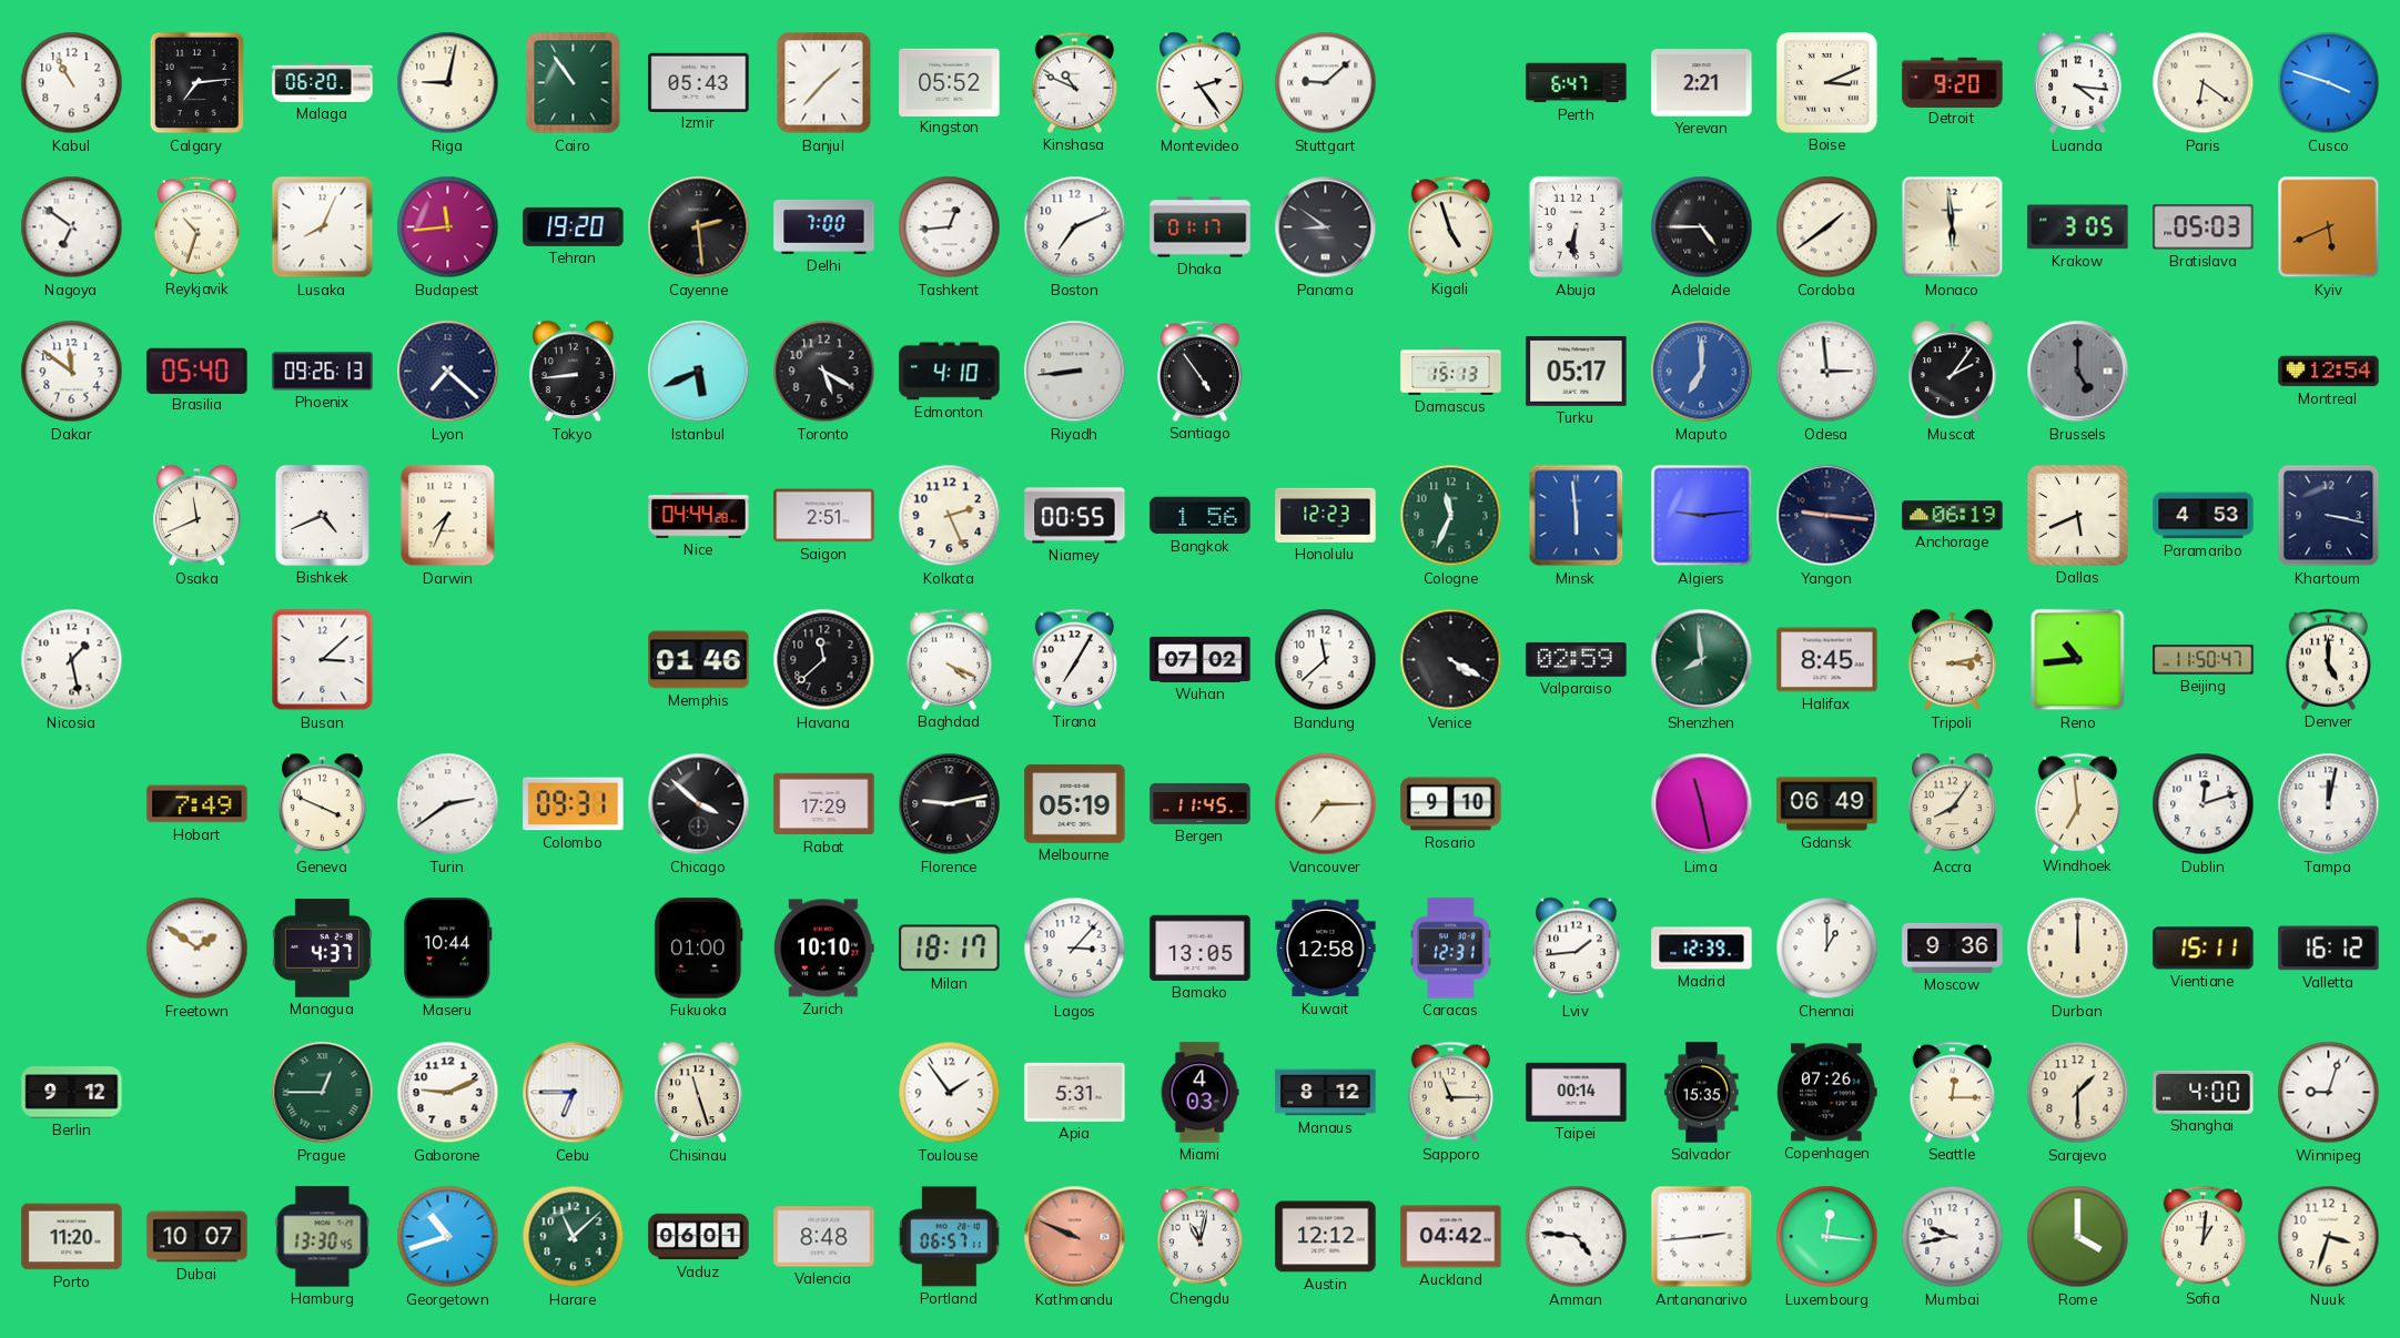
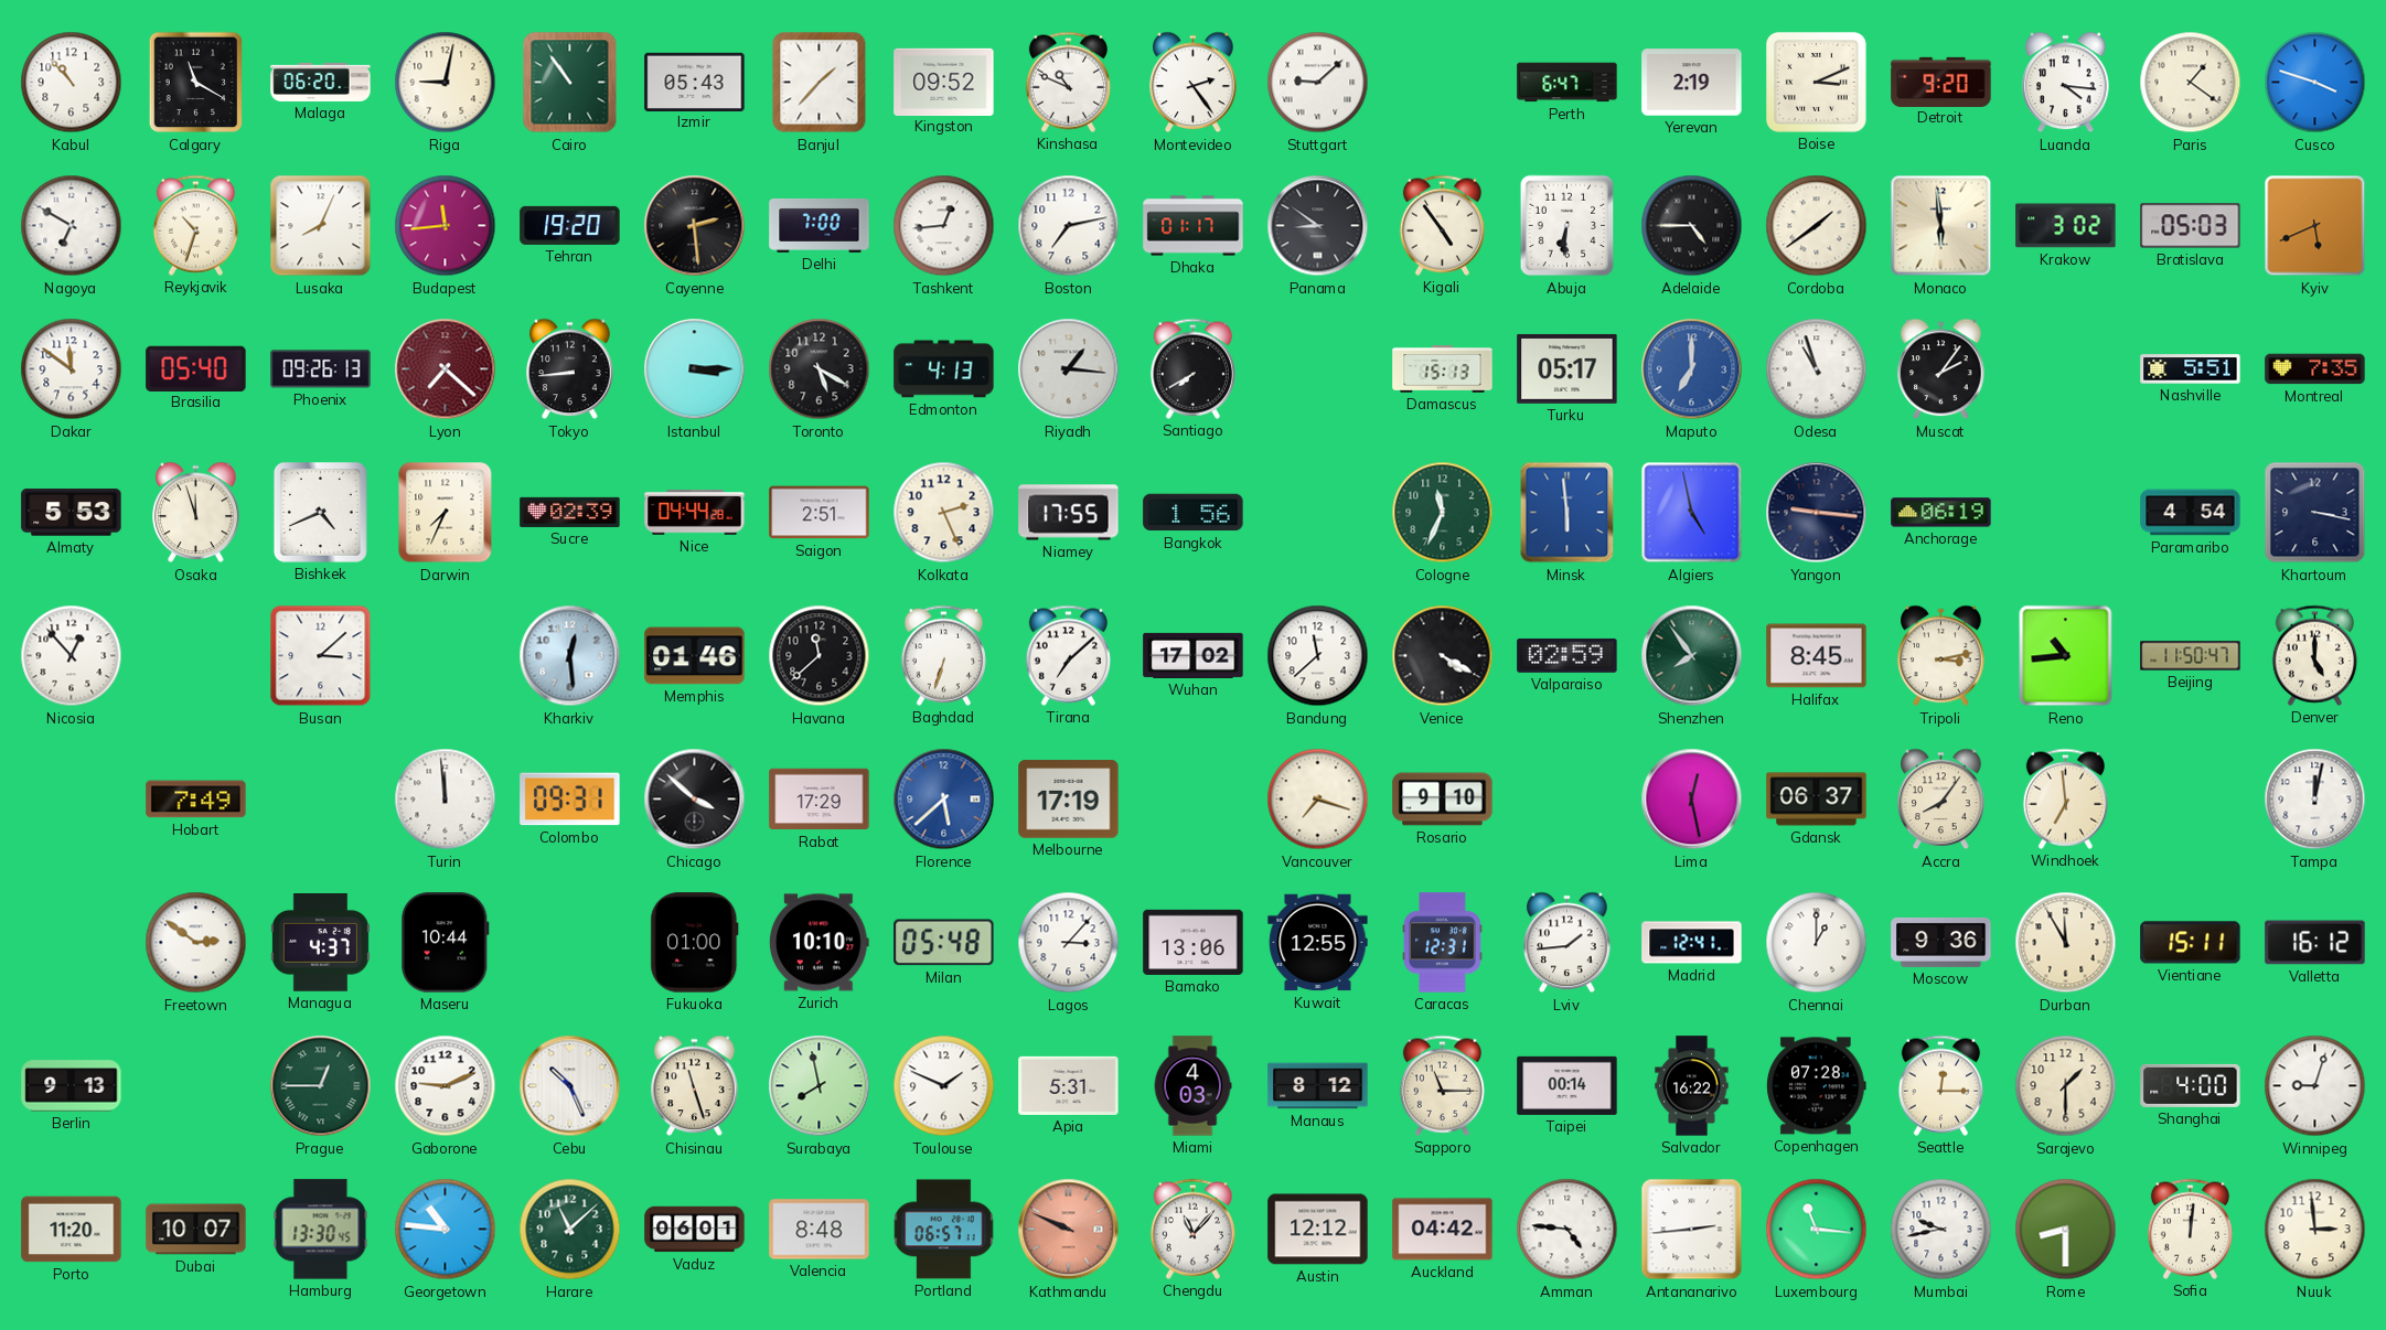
Kabul: 10:55 -> 10:53 (72, 83)
Calgary: 7:14 -> 11:20 (196, 83)
Kingston: 05:52 -> 09:52 (944, 82)
Yerevan: 2:21 -> 2:19 (1692, 83)
Paris: 6:21 -> 1:21 (2191, 83)
Nagoya: 6:51 -> 6:50 (72, 226)
Boston: 7:11 -> 7:13 (1069, 226)
Kigali: 4:57 -> 4:54 (1442, 225)
Krakow: 3:05 -> 3:02 (2066, 226)
Lyon dial: navy -> burgundy (446, 369)
Istanbul: 5:41 -> 3:15 (695, 369)
Edmonton: 4:10 -> 4:13 (944, 369)
Riyadh: 8:44 -> 1:16 (1069, 369)
Santiago: 4:54 -> 7:40 (1192, 368)
Odesa: 2:59 -> 10:57 (1817, 369)
Brussels: 5:00 -> none (2078, 372)
Nashville: none -> 5:51 (2191, 369)
Montreal: 12:54 -> 7:35 (2315, 369)
Almaty: none -> 5:53 (72, 513)
Osaka: 11:41 -> 11:57 (196, 513)
Sucre: none -> 02:39 (570, 512)
Niamey: 00:55 -> 17:55 (1069, 513)
Honolulu: 12:23 -> none (1326, 515)
Algiers: 9:14 -> 4:58 (1692, 513)
Dallas: 5:41 -> none (2077, 515)
Paramaribo: 4:53 -> 4:54 (2191, 513)
Nicosia: 1:28 -> 12:53 (72, 656)
Kharkiv: none -> 12:29 (570, 656)
Baghdad: 4:19 -> 6:33 (943, 655)
Tirana: 7:05 -> 7:08 (1068, 655)
Wuhan: 07:02 -> 17:02 (1194, 655)
Shenzhen: 7:59 -> 7:54 (1692, 656)
Geneva: 3:49 -> none (323, 804)
Turin: 2:39 -> 11:59 (446, 800)
Florence: 9:13 -> 5:38 (944, 800)
Florence dial: black -> blue (944, 800)
Melbourne: 05:19 -> 17:19 (1069, 800)
Bergen: 11:45 -> none (1201, 803)
Vancouver: 7:15 -> 7:18 (1318, 800)
Lima: 11:28 -> 12:28 (1692, 800)
Gdansk: 06:49 -> 06:37 (1817, 800)
Dublin: 12:12 -> none (2204, 804)
Freetown: 1:51 -> 2:51 (196, 943)
Milan: 18:17 -> 05:48 (944, 943)
Bamako: 13:05 -> 13:06 (1194, 942)
Kuwait: 12:58 -> 12:55 (1318, 943)
Madrid: 12:39 -> 12:41 (1692, 943)
Durban: 12:00 -> 11:55 (2066, 943)
Berlin: 9:12 -> 9:13 (72, 1086)
Cebu: 6:45 -> 10:26 (570, 1086)
Surabaya: none -> 7:58 (820, 1086)
Toulouse: 1:54 -> 1:49 (944, 1086)
Salvador: 15:35 -> 16:22 (1692, 1086)
Copenhagen: 07:26 -> 07:28 (1817, 1086)
Georgetown: 10:42 -> 10:46 (446, 1230)
Chengdu: 11:02 -> 11:07 (1192, 1229)
Luxembourg: 12:16 -> 11:16 (1817, 1230)
Rome: 4:00 -> 8:30 (2066, 1230)
Sofia: 1:01 -> 12:01 (2190, 1229)
Nuuk: 3:33 -> 2:59 (2315, 1230)
